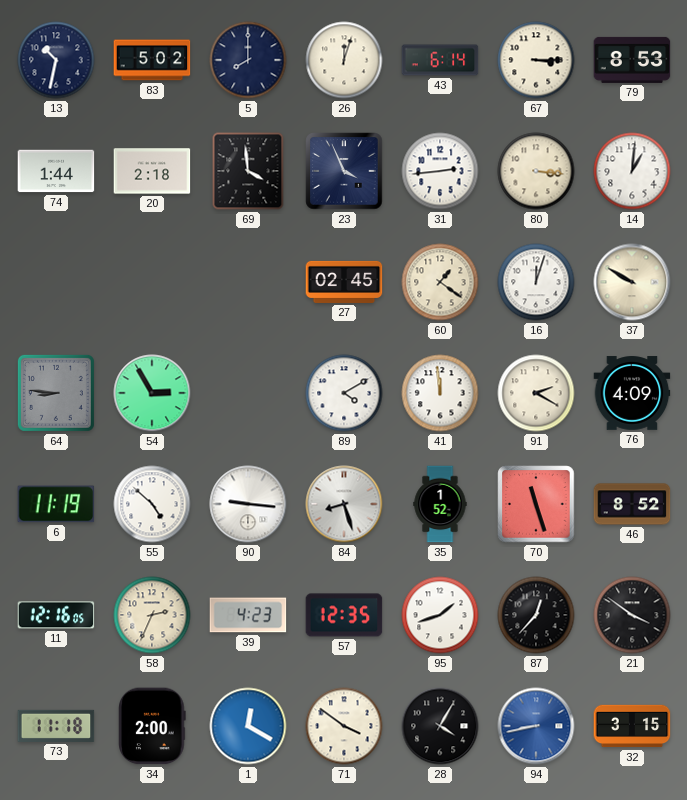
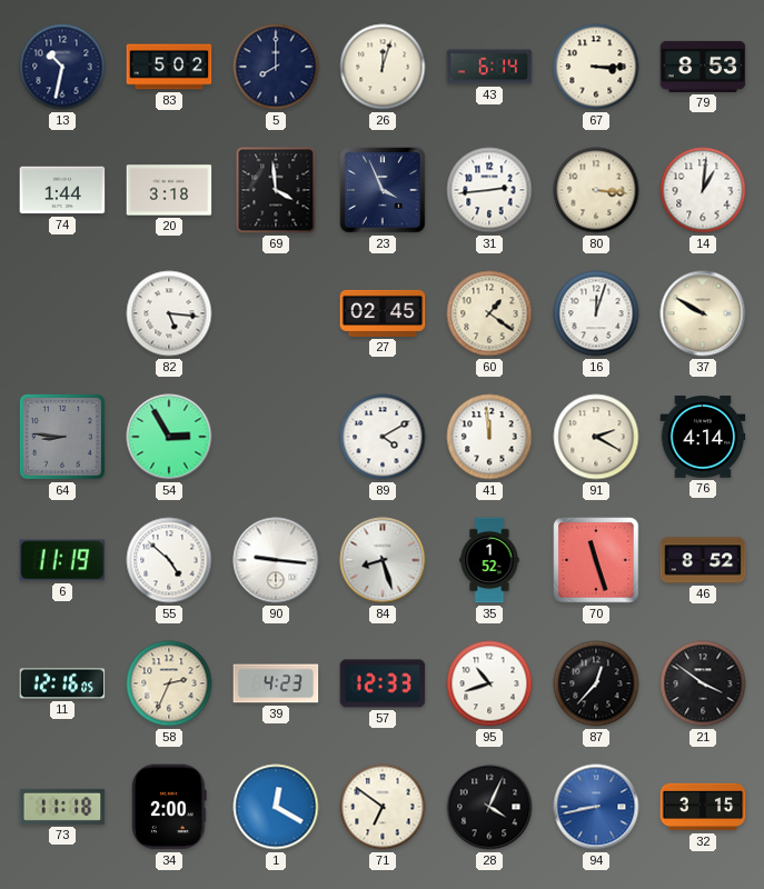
20: 2:18 -> 3:18 (169, 190)
82: none -> 5:16 (169, 313)
76: 4:09 -> 4:14 (703, 437)
57: 12:35 -> 12:33 (383, 683)
95: 1:42 -> 10:42 (489, 683)
71: 3:51 -> 6:51 (383, 807)
28: 4:05 -> 4:04 (489, 807)
